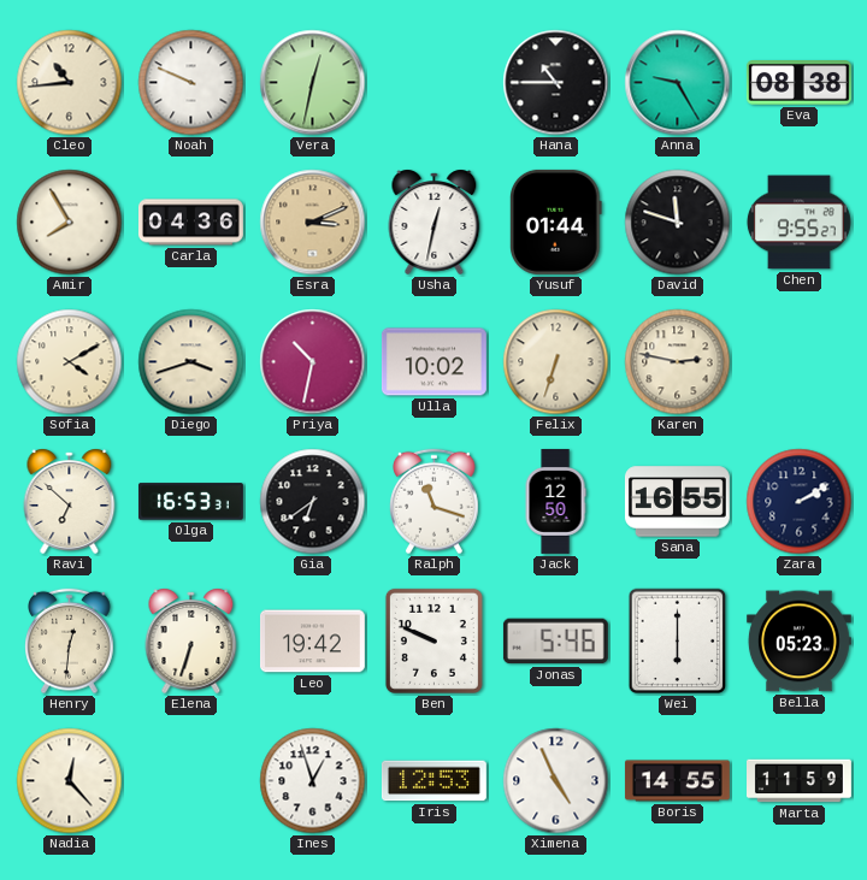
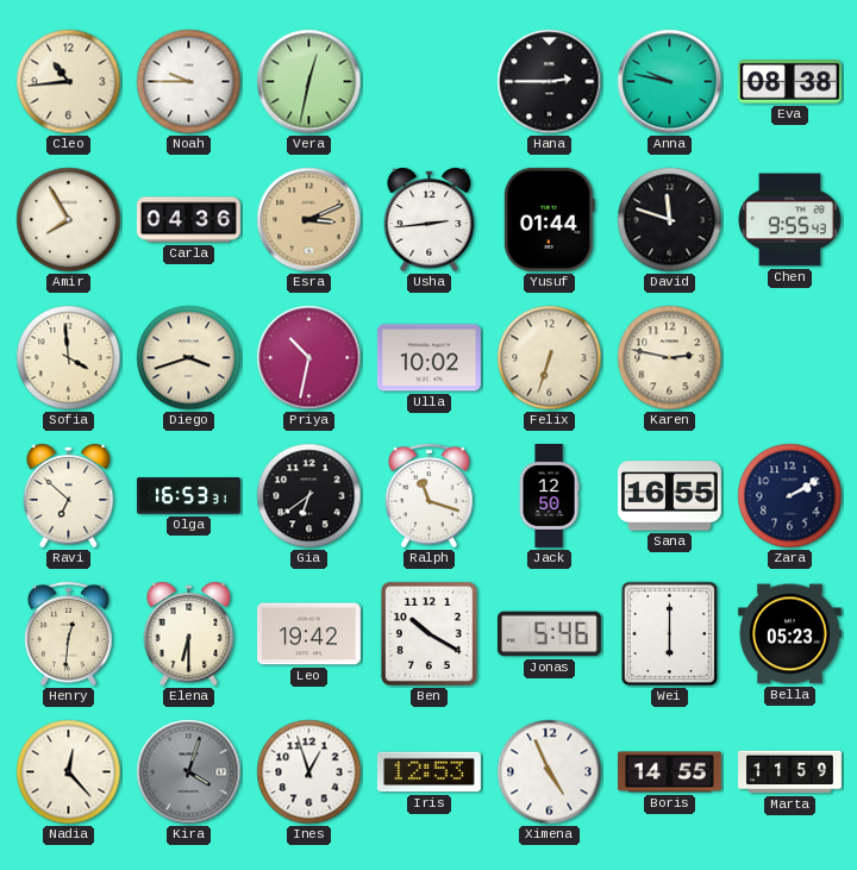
Noah: 9:49 -> 9:45 (189, 82)
Hana: 10:45 -> 2:45 (550, 82)
Anna: 9:25 -> 9:47 (670, 82)
Usha: 12:32 -> 2:44 (430, 219)
Chen: 9:55:27 -> 9:55:43 (789, 220)
Sofia: 4:10 -> 3:59 (69, 358)
Elena: 6:33 -> 6:30 (189, 633)
Ben: 9:49 -> 10:20 (428, 633)
Kira: none -> 4:03 (189, 772)
